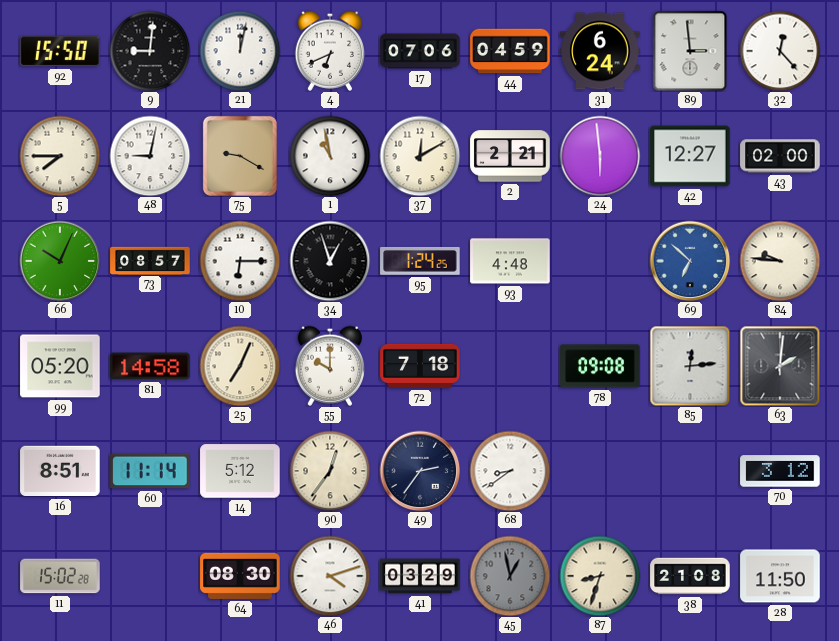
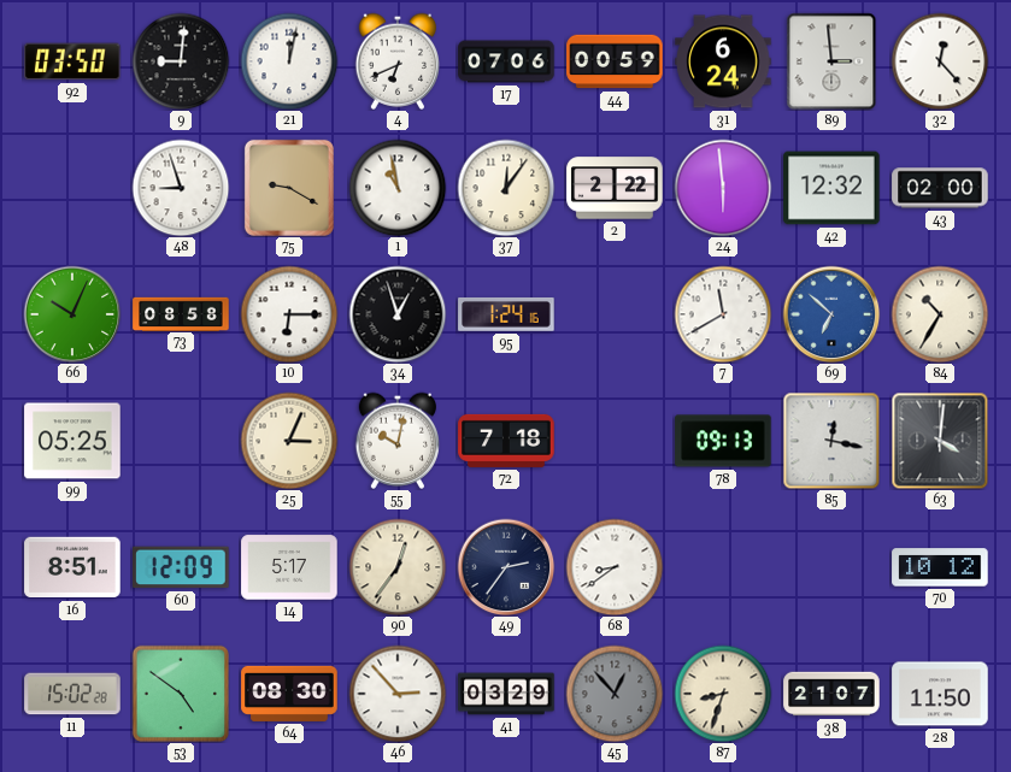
92: 15:50 -> 03:50 (72, 61)
44: 04:59 -> 00:59 (615, 61)
5: 7:45 -> none (60, 156)
48: 9:02 -> 8:57 (181, 188)
37: 12:10 -> 12:06 (506, 188)
2: 2:21 -> 2:22 (615, 188)
42: 12:27 -> 12:32 (831, 188)
73: 08:57 -> 08:58 (181, 313)
95: 1:24:25 -> 1:24:16 (506, 314)
93: 4:48 -> none (510, 261)
7: none -> 11:40 (723, 314)
84: 9:46 -> 10:35 (940, 314)
99: 05:20 -> 05:25 (72, 441)
81: 14:58 -> none (150, 366)
25: 7:04 -> 3:04 (289, 441)
55: 10:00 -> 10:02 (396, 441)
78: 09:08 -> 09:13 (723, 441)
85: 12:14 -> 12:17 (831, 441)
63: 2:01 -> 4:01 (940, 441)
60: 11:14 -> 12:09 (181, 567)
14: 5:12 -> 5:17 (289, 567)
70: 3:12 -> 10:12 (940, 567)
53: none -> 4:51 (181, 694)
46: 4:12 -> 2:53 (398, 694)
45: 12:58 -> 12:53 (615, 694)
38: 21:08 -> 21:07 (831, 694)
